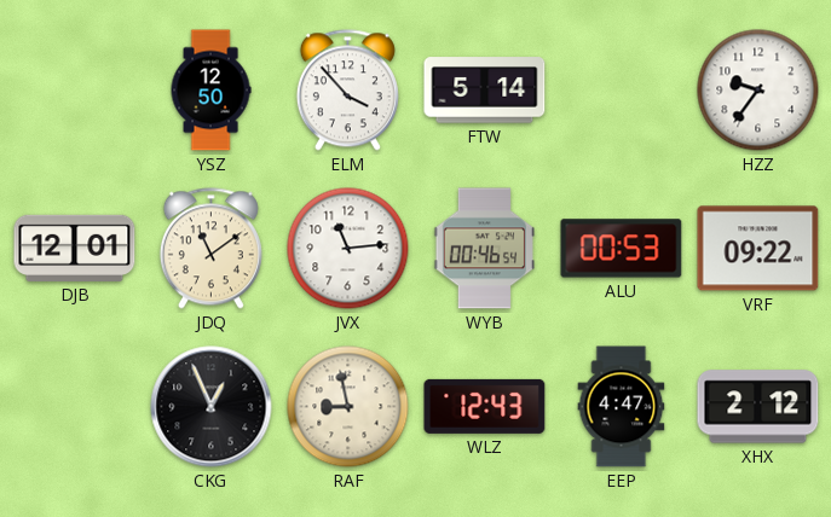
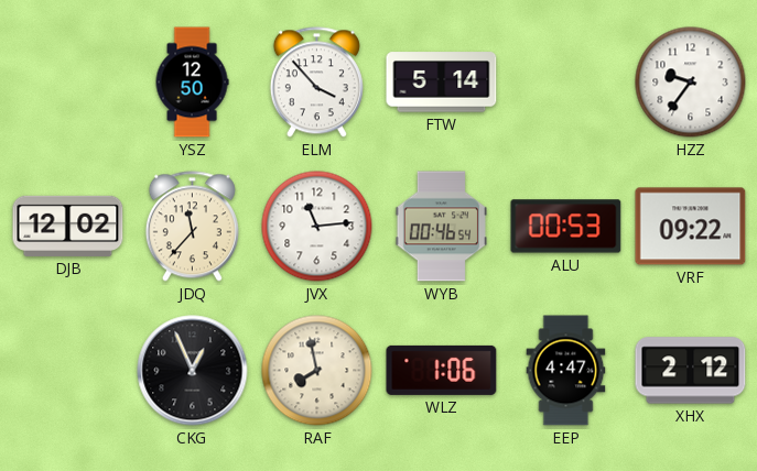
DJB: 12:01 -> 12:02 (68, 226)
JDQ: 11:09 -> 11:37 (192, 227)
RAF: 8:58 -> 7:58 (317, 371)
WLZ: 12:43 -> 1:06 (442, 370)
